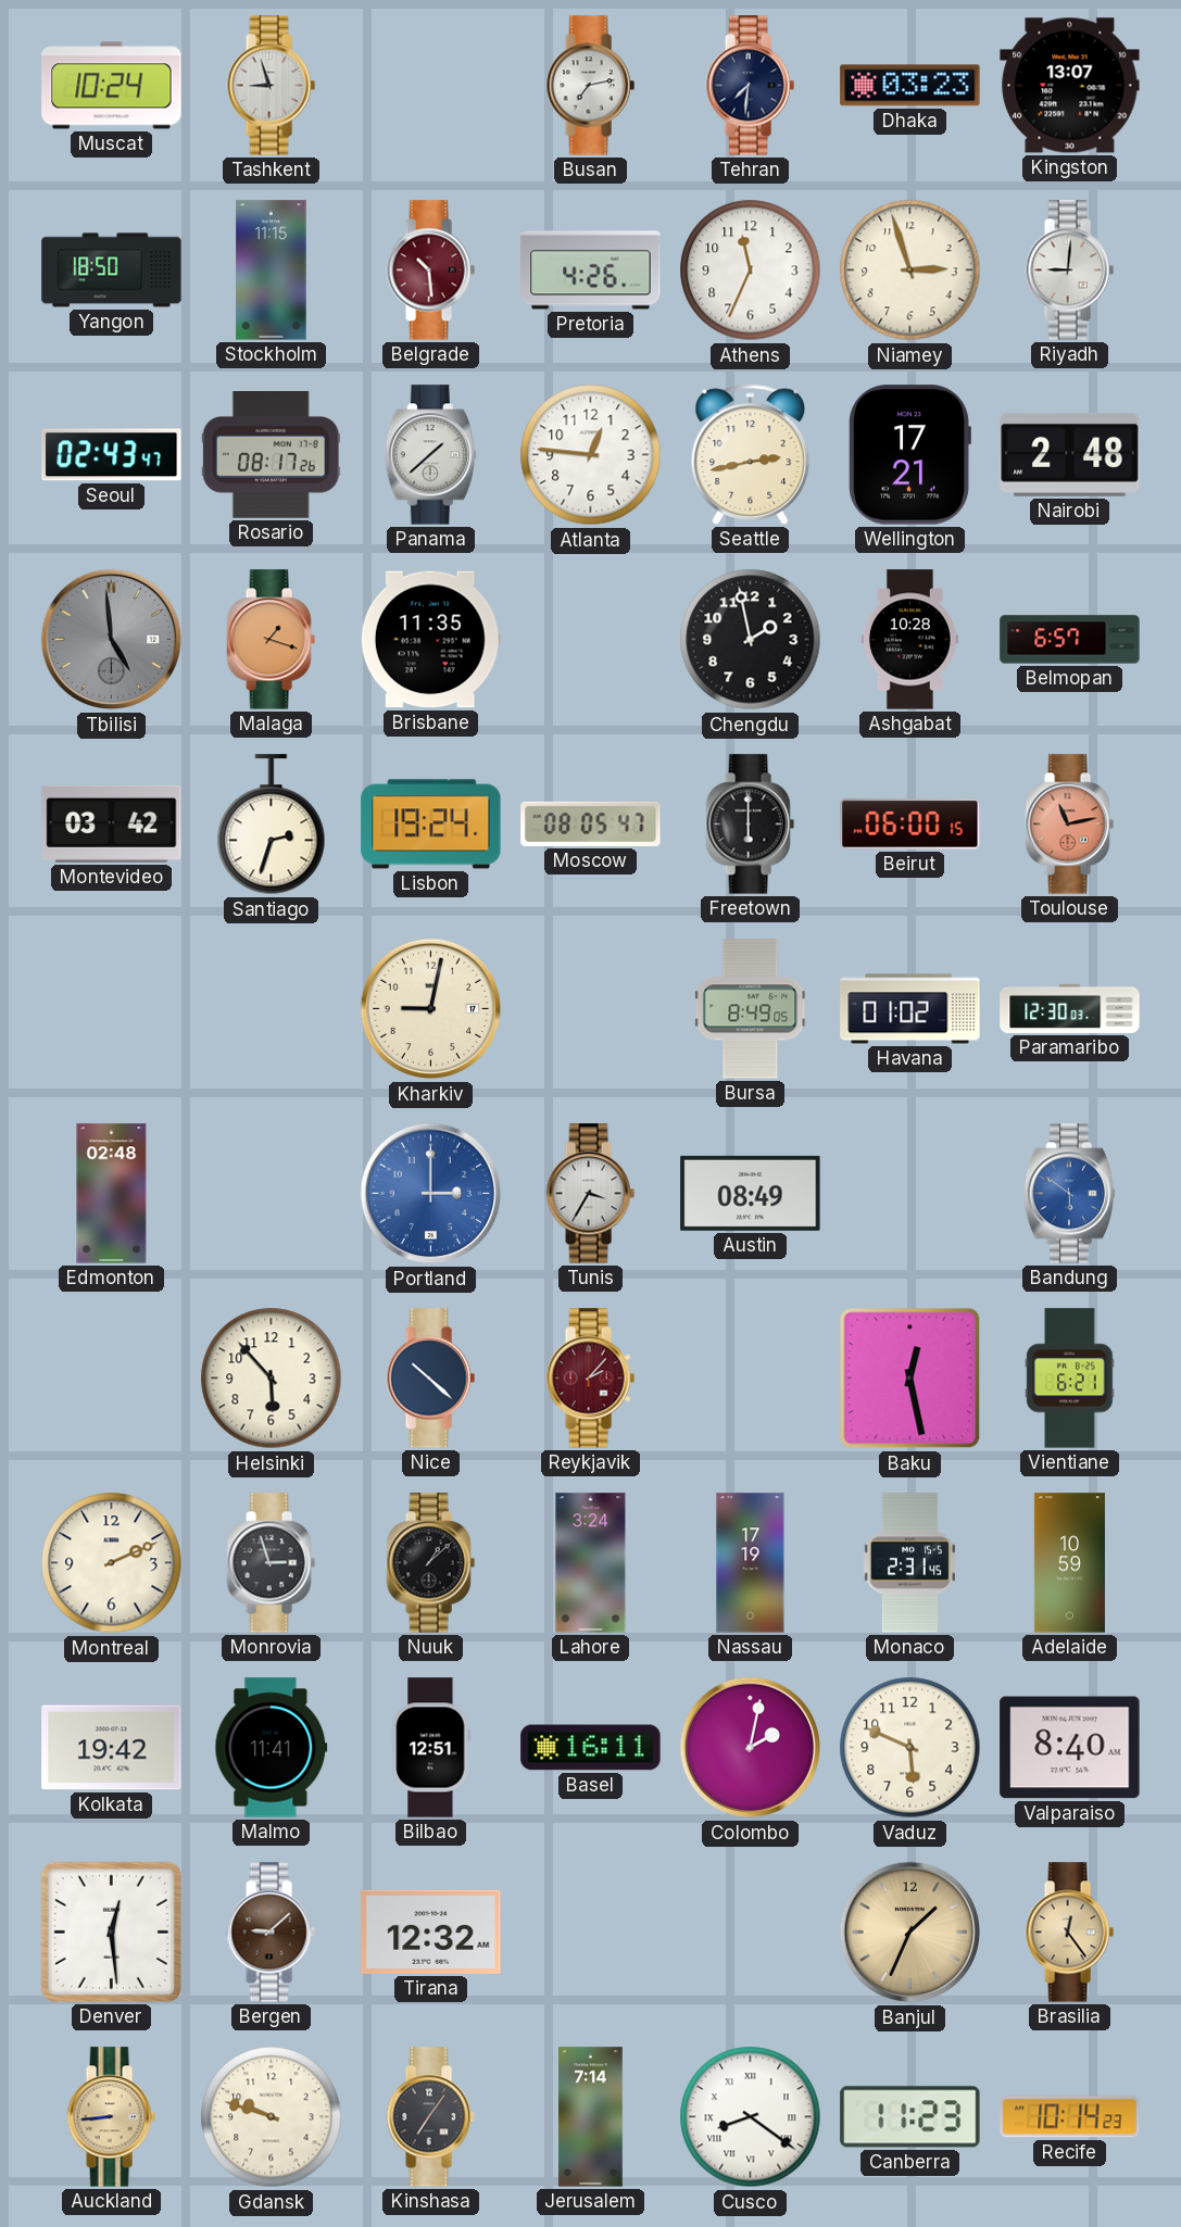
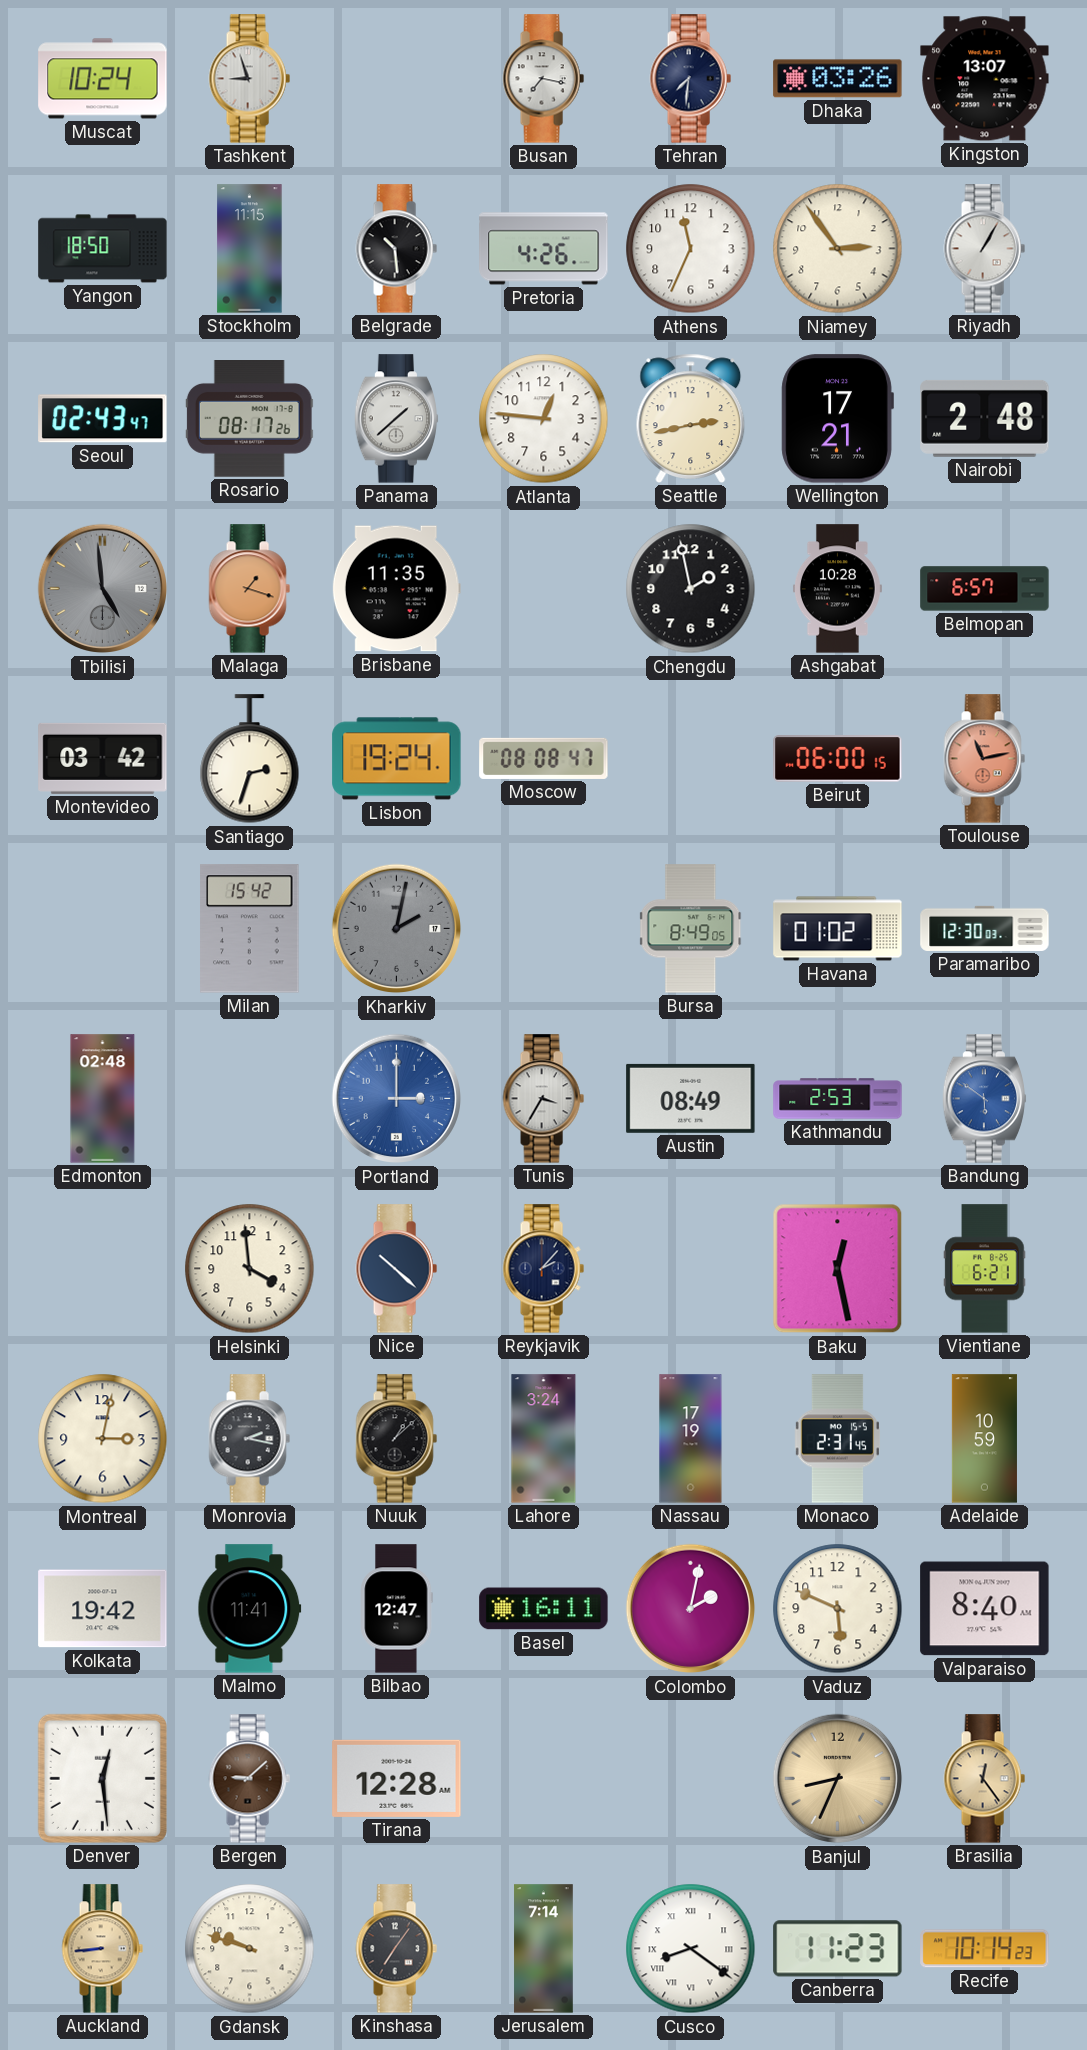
Busan: 7:13 -> 7:17 (543, 79)
Dhaka: 03:23 -> 03:26 (838, 79)
Belgrade dial: burgundy -> black (396, 249)
Niamey: 2:57 -> 2:54 (838, 249)
Riyadh: 9:01 -> 1:05 (984, 249)
Moscow: 08:05 -> 08:08 (544, 758)
Freetown: 6:00 -> none (750, 825)
Milan: none -> 15:42 (250, 929)
Kharkiv: 9:02 -> 2:02 (397, 929)
Kharkiv dial: cream -> grey (397, 929)
Kathmandu: none -> 2:53 (838, 1099)
Helsinki: 5:53 -> 3:59 (250, 1269)
Reykjavik dial: burgundy -> navy (543, 1269)
Montreal: 2:11 -> 3:02 (103, 1439)
Monrovia: 2:57 -> 2:17 (249, 1439)
Bilbao: 12:51 -> 12:47 (396, 1609)
Tirana: 12:32 -> 12:28 (397, 1778)
Banjul: 1:34 -> 8:34 (838, 1779)
